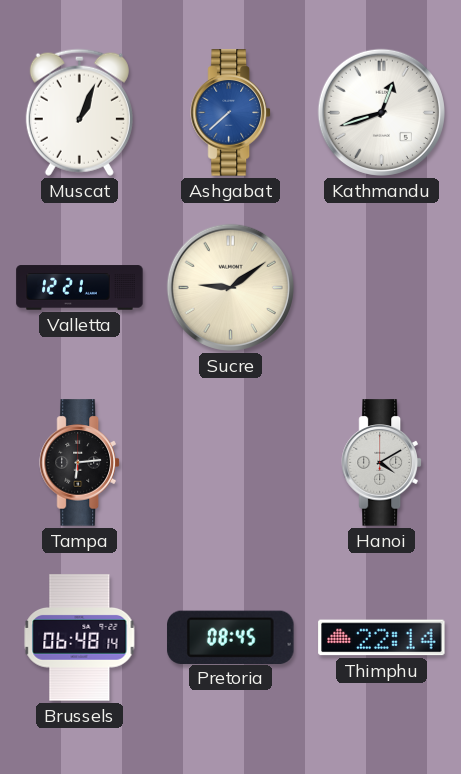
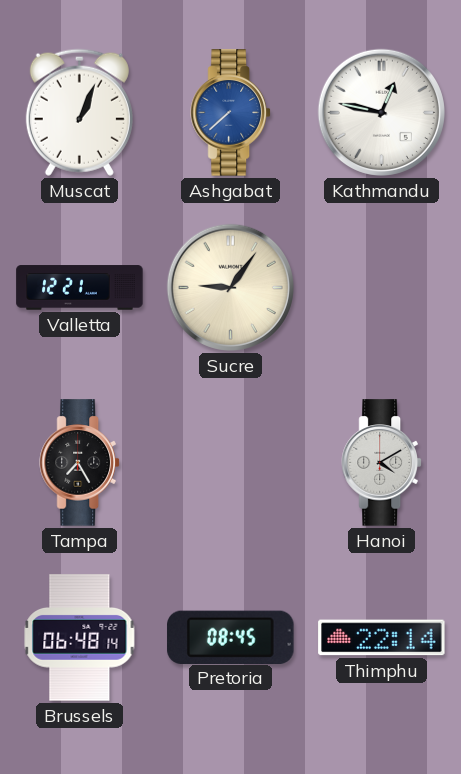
Kathmandu: 12:42 -> 12:47 (381, 112)
Sucre: 9:09 -> 9:06 (230, 287)
Tampa: 6:14 -> 7:25 (79, 463)
